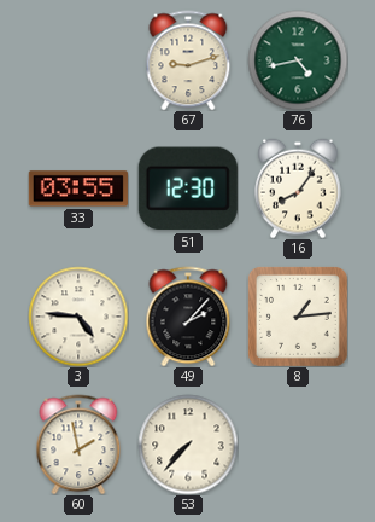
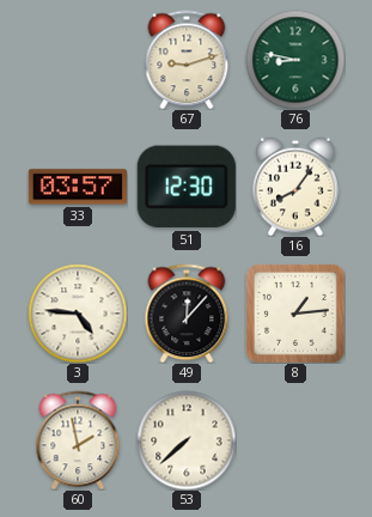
76: 4:43 -> 8:47 (295, 60)
33: 03:55 -> 03:57 (78, 187)
49: 2:07 -> 12:07 (187, 314)
53: 7:37 -> 7:38 (187, 440)
